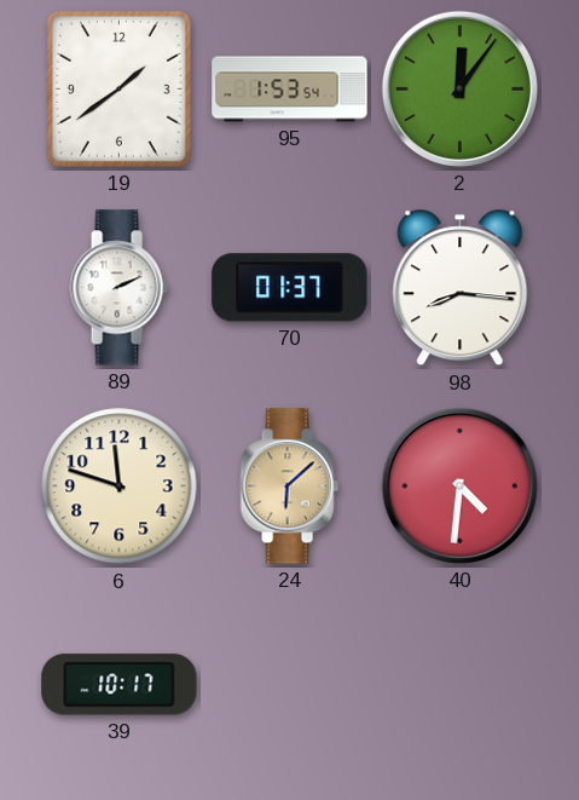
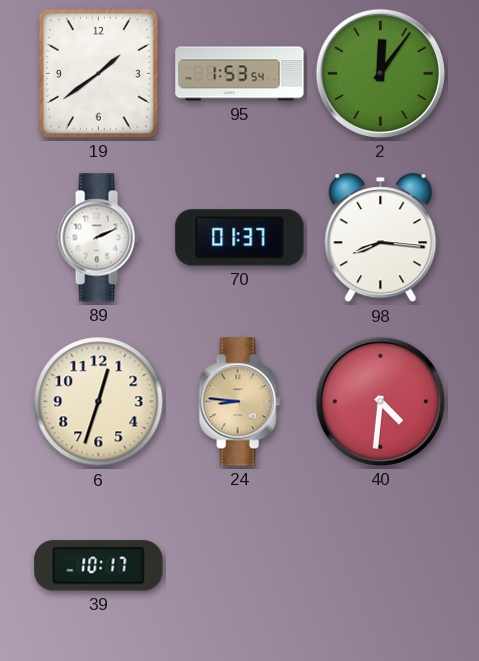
6: 11:48 -> 12:33 (99, 402)
24: 6:08 -> 8:46 (239, 402)
